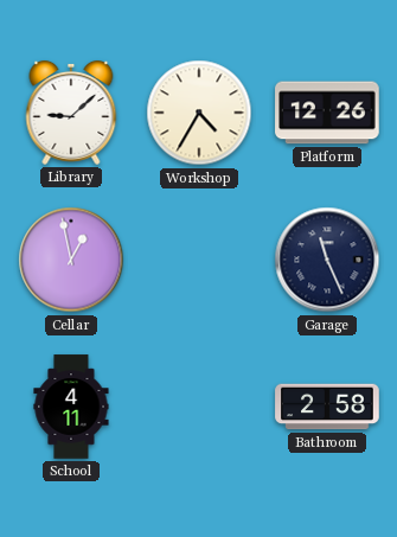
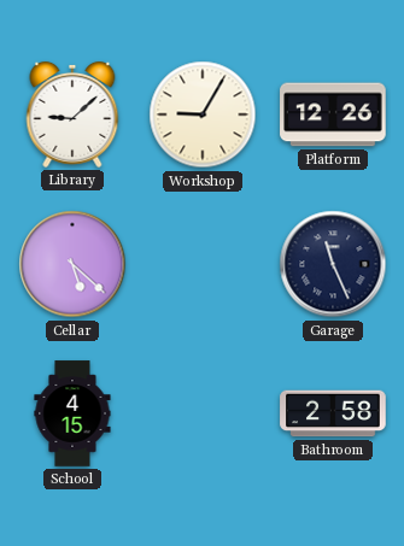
Workshop: 4:35 -> 9:05 (203, 115)
Cellar: 12:58 -> 5:22 (72, 264)
School: 4:11 -> 4:15 (72, 413)
